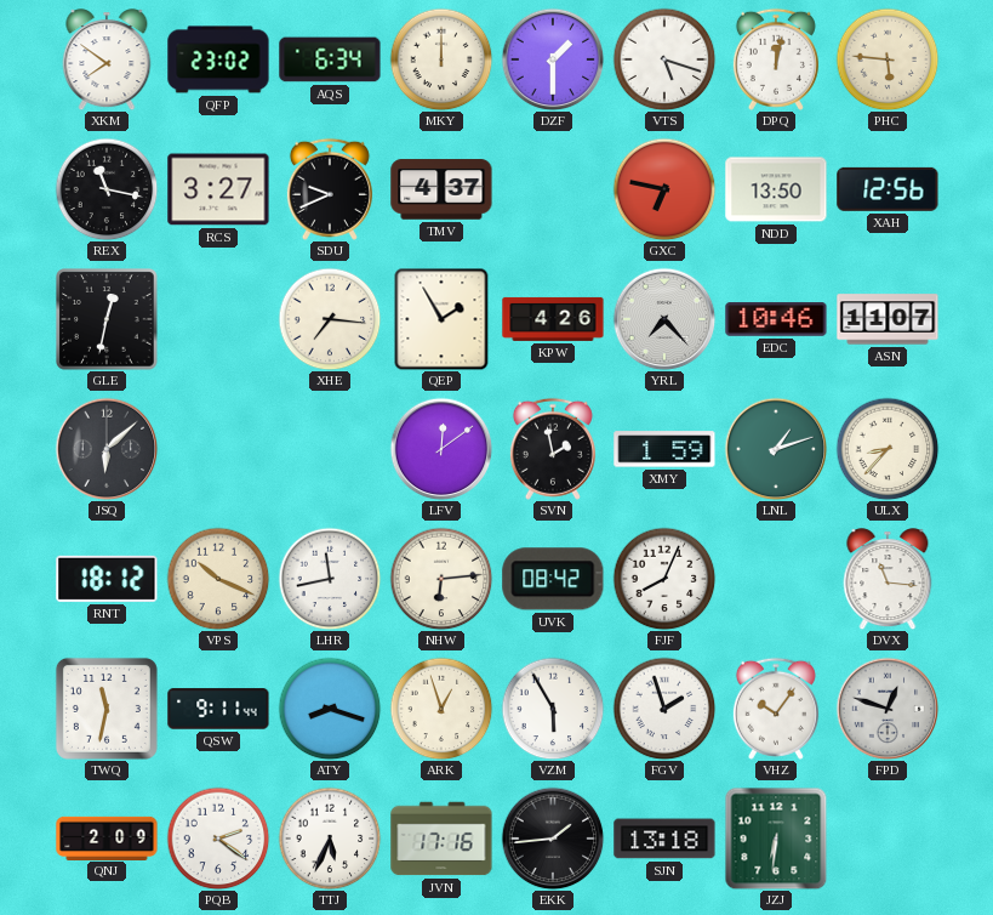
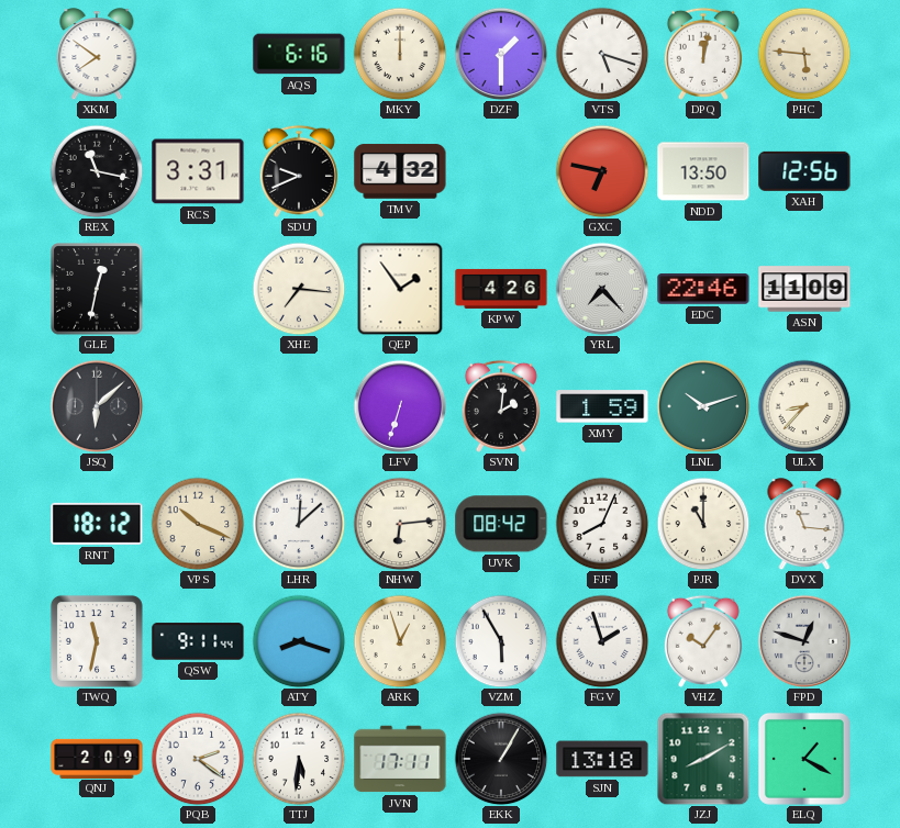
QFP: 23:02 -> none (218, 59)
AQS: 6:34 -> 6:16 (299, 54)
RCS: 3:27 -> 3:31 (198, 171)
TMV: 4:37 -> 4:32 (400, 171)
QEP: 1:55 -> 1:54 (400, 289)
EDC: 10:46 -> 22:46 (703, 289)
ASN: 11:07 -> 11:09 (804, 289)
LFV: 12:09 -> 6:33 (400, 406)
SVN: 1:58 -> 2:01 (501, 406)
LNL: 1:12 -> 10:12 (703, 406)
LHR: 11:43 -> 12:08 (299, 524)
PJR: none -> 11:00 (703, 524)
TTJ: 5:34 -> 5:31 (299, 759)
JVN: 17:16 -> 17:11 (400, 759)
EKK: 1:44 -> 1:05 (501, 759)
JZJ: 6:31 -> 8:10 (703, 759)
ELQ: none -> 1:20 (804, 759)
